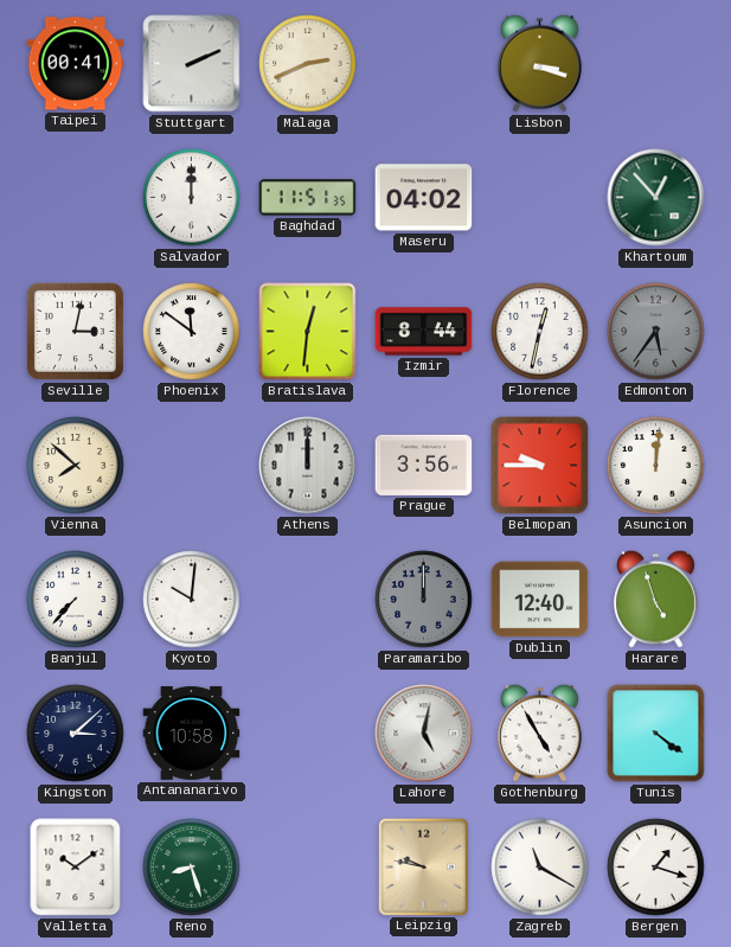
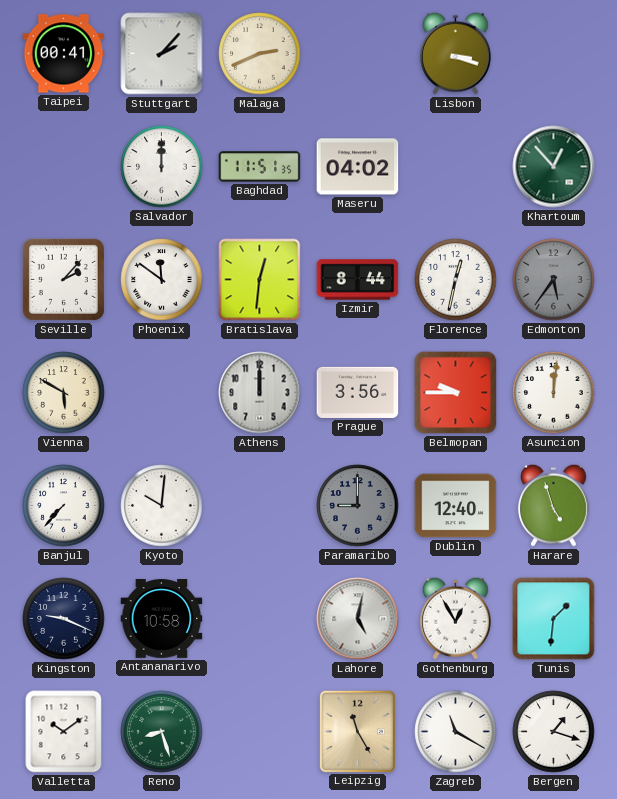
Stuttgart: 2:11 -> 2:07 (162, 54)
Seville: 3:02 -> 2:07 (63, 279)
Vienna: 7:52 -> 5:50 (64, 393)
Paramaribo: 12:00 -> 9:00 (358, 506)
Kingston: 3:08 -> 9:19 (64, 619)
Gothenburg: 4:55 -> 12:55 (456, 618)
Tunis: 4:21 -> 1:31 (554, 619)
Leipzig: 9:47 -> 11:25 (357, 731)
